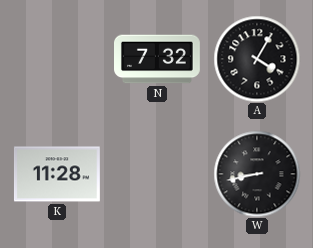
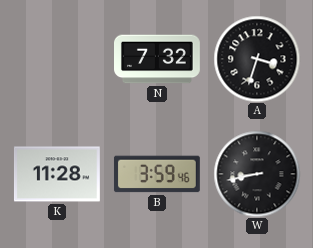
A: 4:05 -> 3:33 (257, 59)
B: none -> 3:59 (157, 174)
